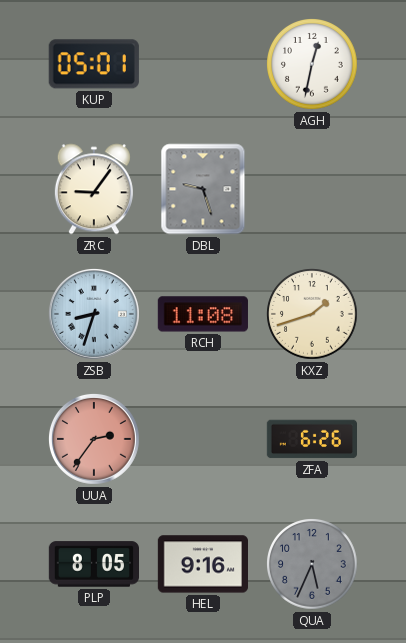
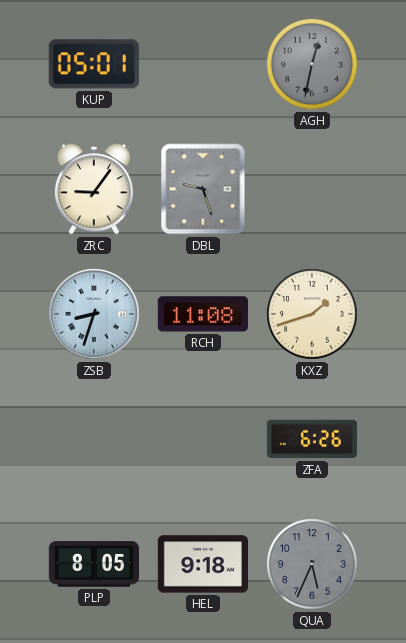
AGH dial: white -> grey (313, 65)
UUA: 2:36 -> none (95, 440)
HEL: 9:16 -> 9:18 (202, 564)
